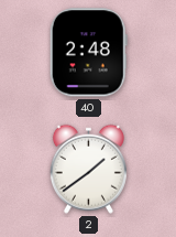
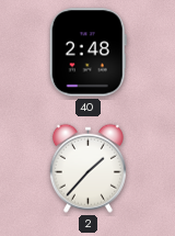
2: 1:39 -> 1:37 (87, 168)
